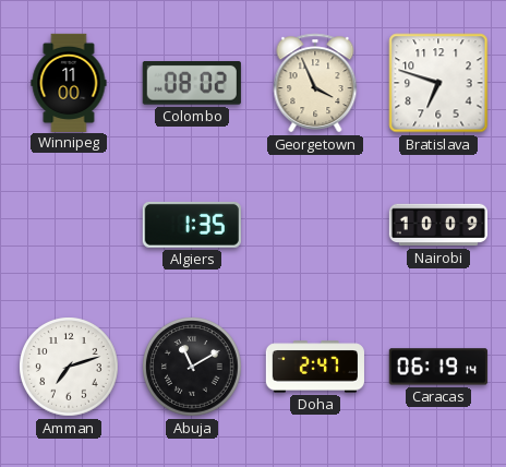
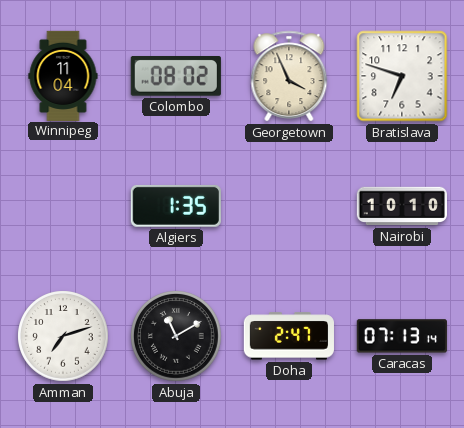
Winnipeg: 11:00 -> 11:04 (63, 75)
Nairobi: 10:09 -> 10:10 (401, 206)
Caracas: 06:19 -> 07:13 (402, 336)
